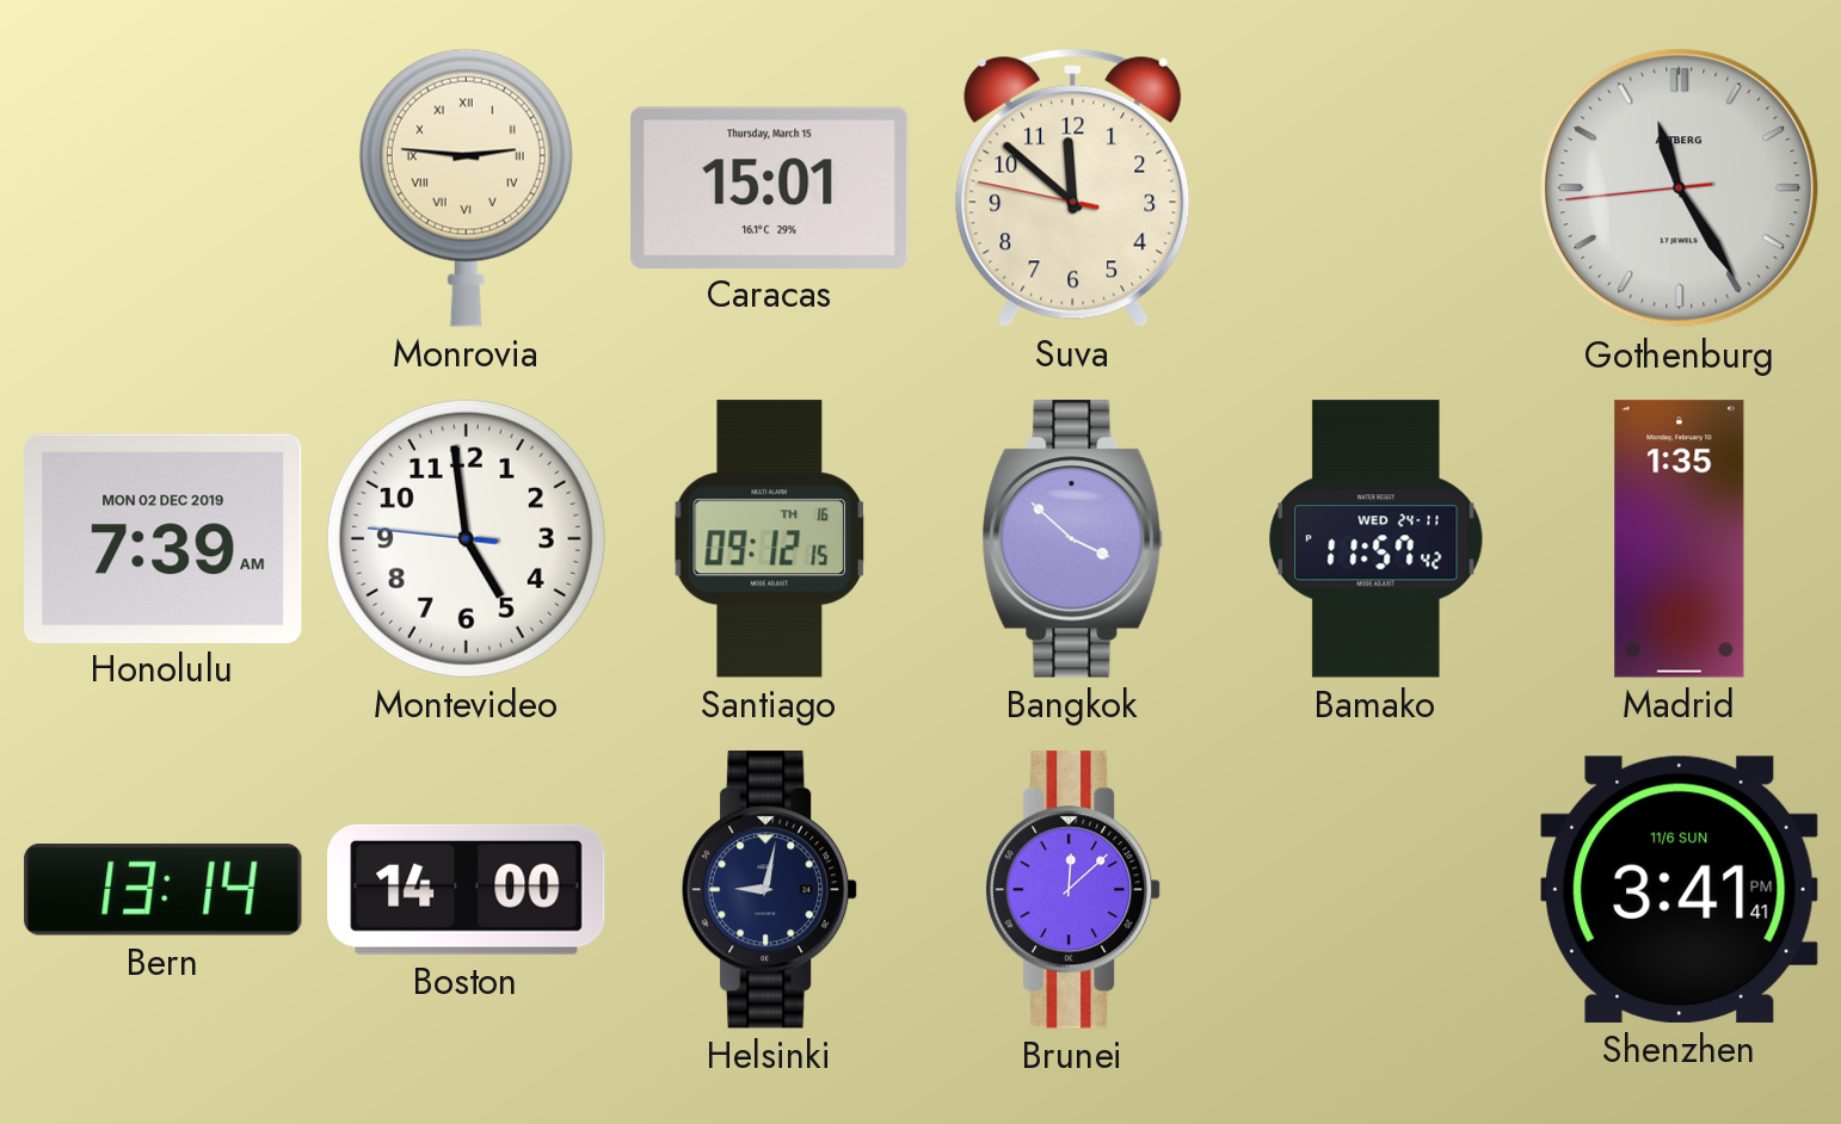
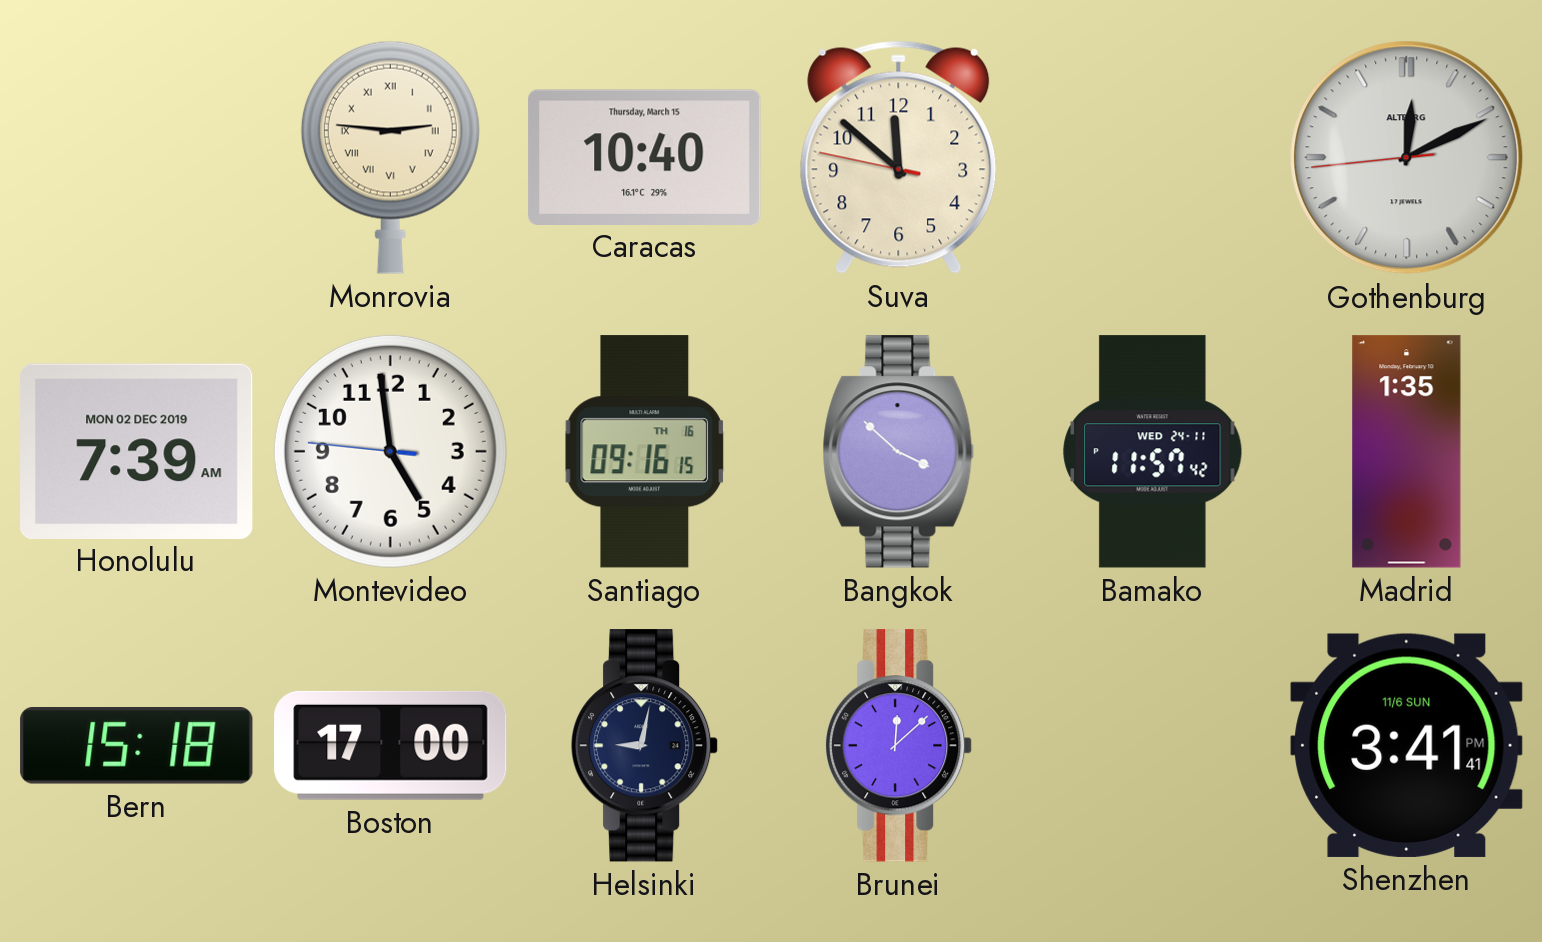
Caracas: 15:01 -> 10:40 (645, 157)
Gothenburg: 11:24 -> 12:10 (1407, 158)
Santiago: 09:12 -> 09:16 (644, 452)
Bern: 13:14 -> 15:18 (137, 746)
Boston: 14:00 -> 17:00 (391, 745)
